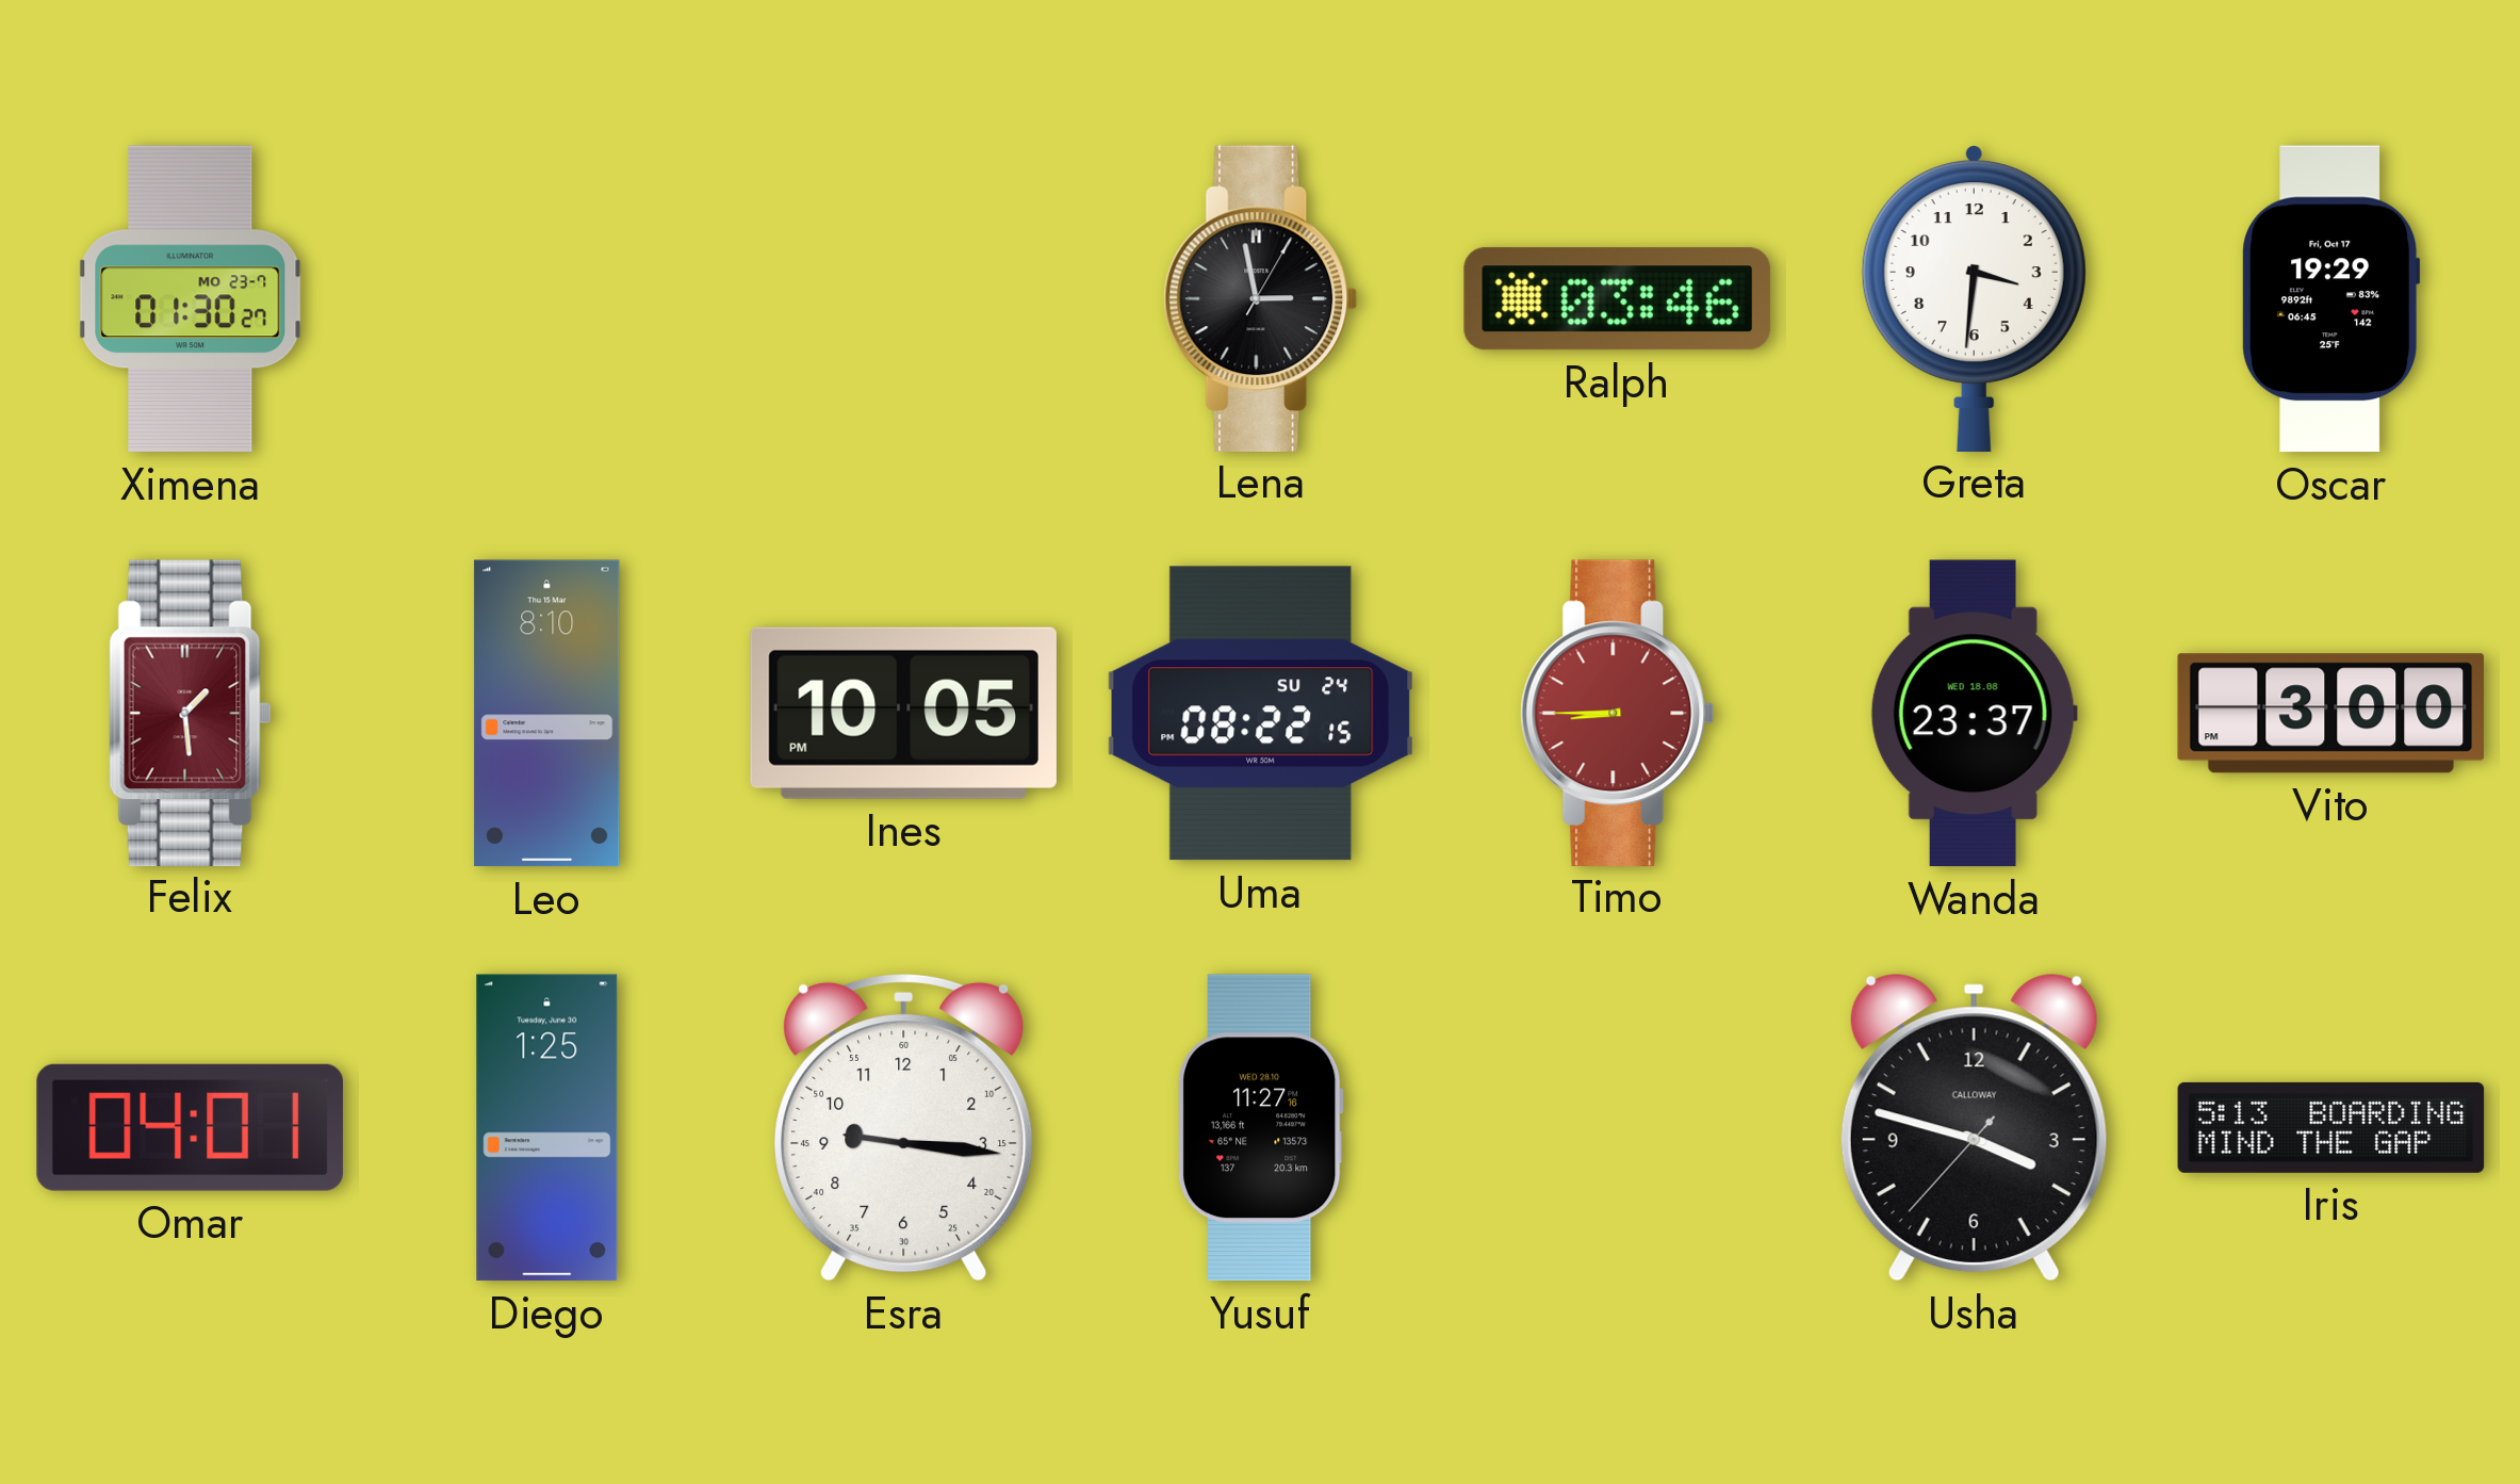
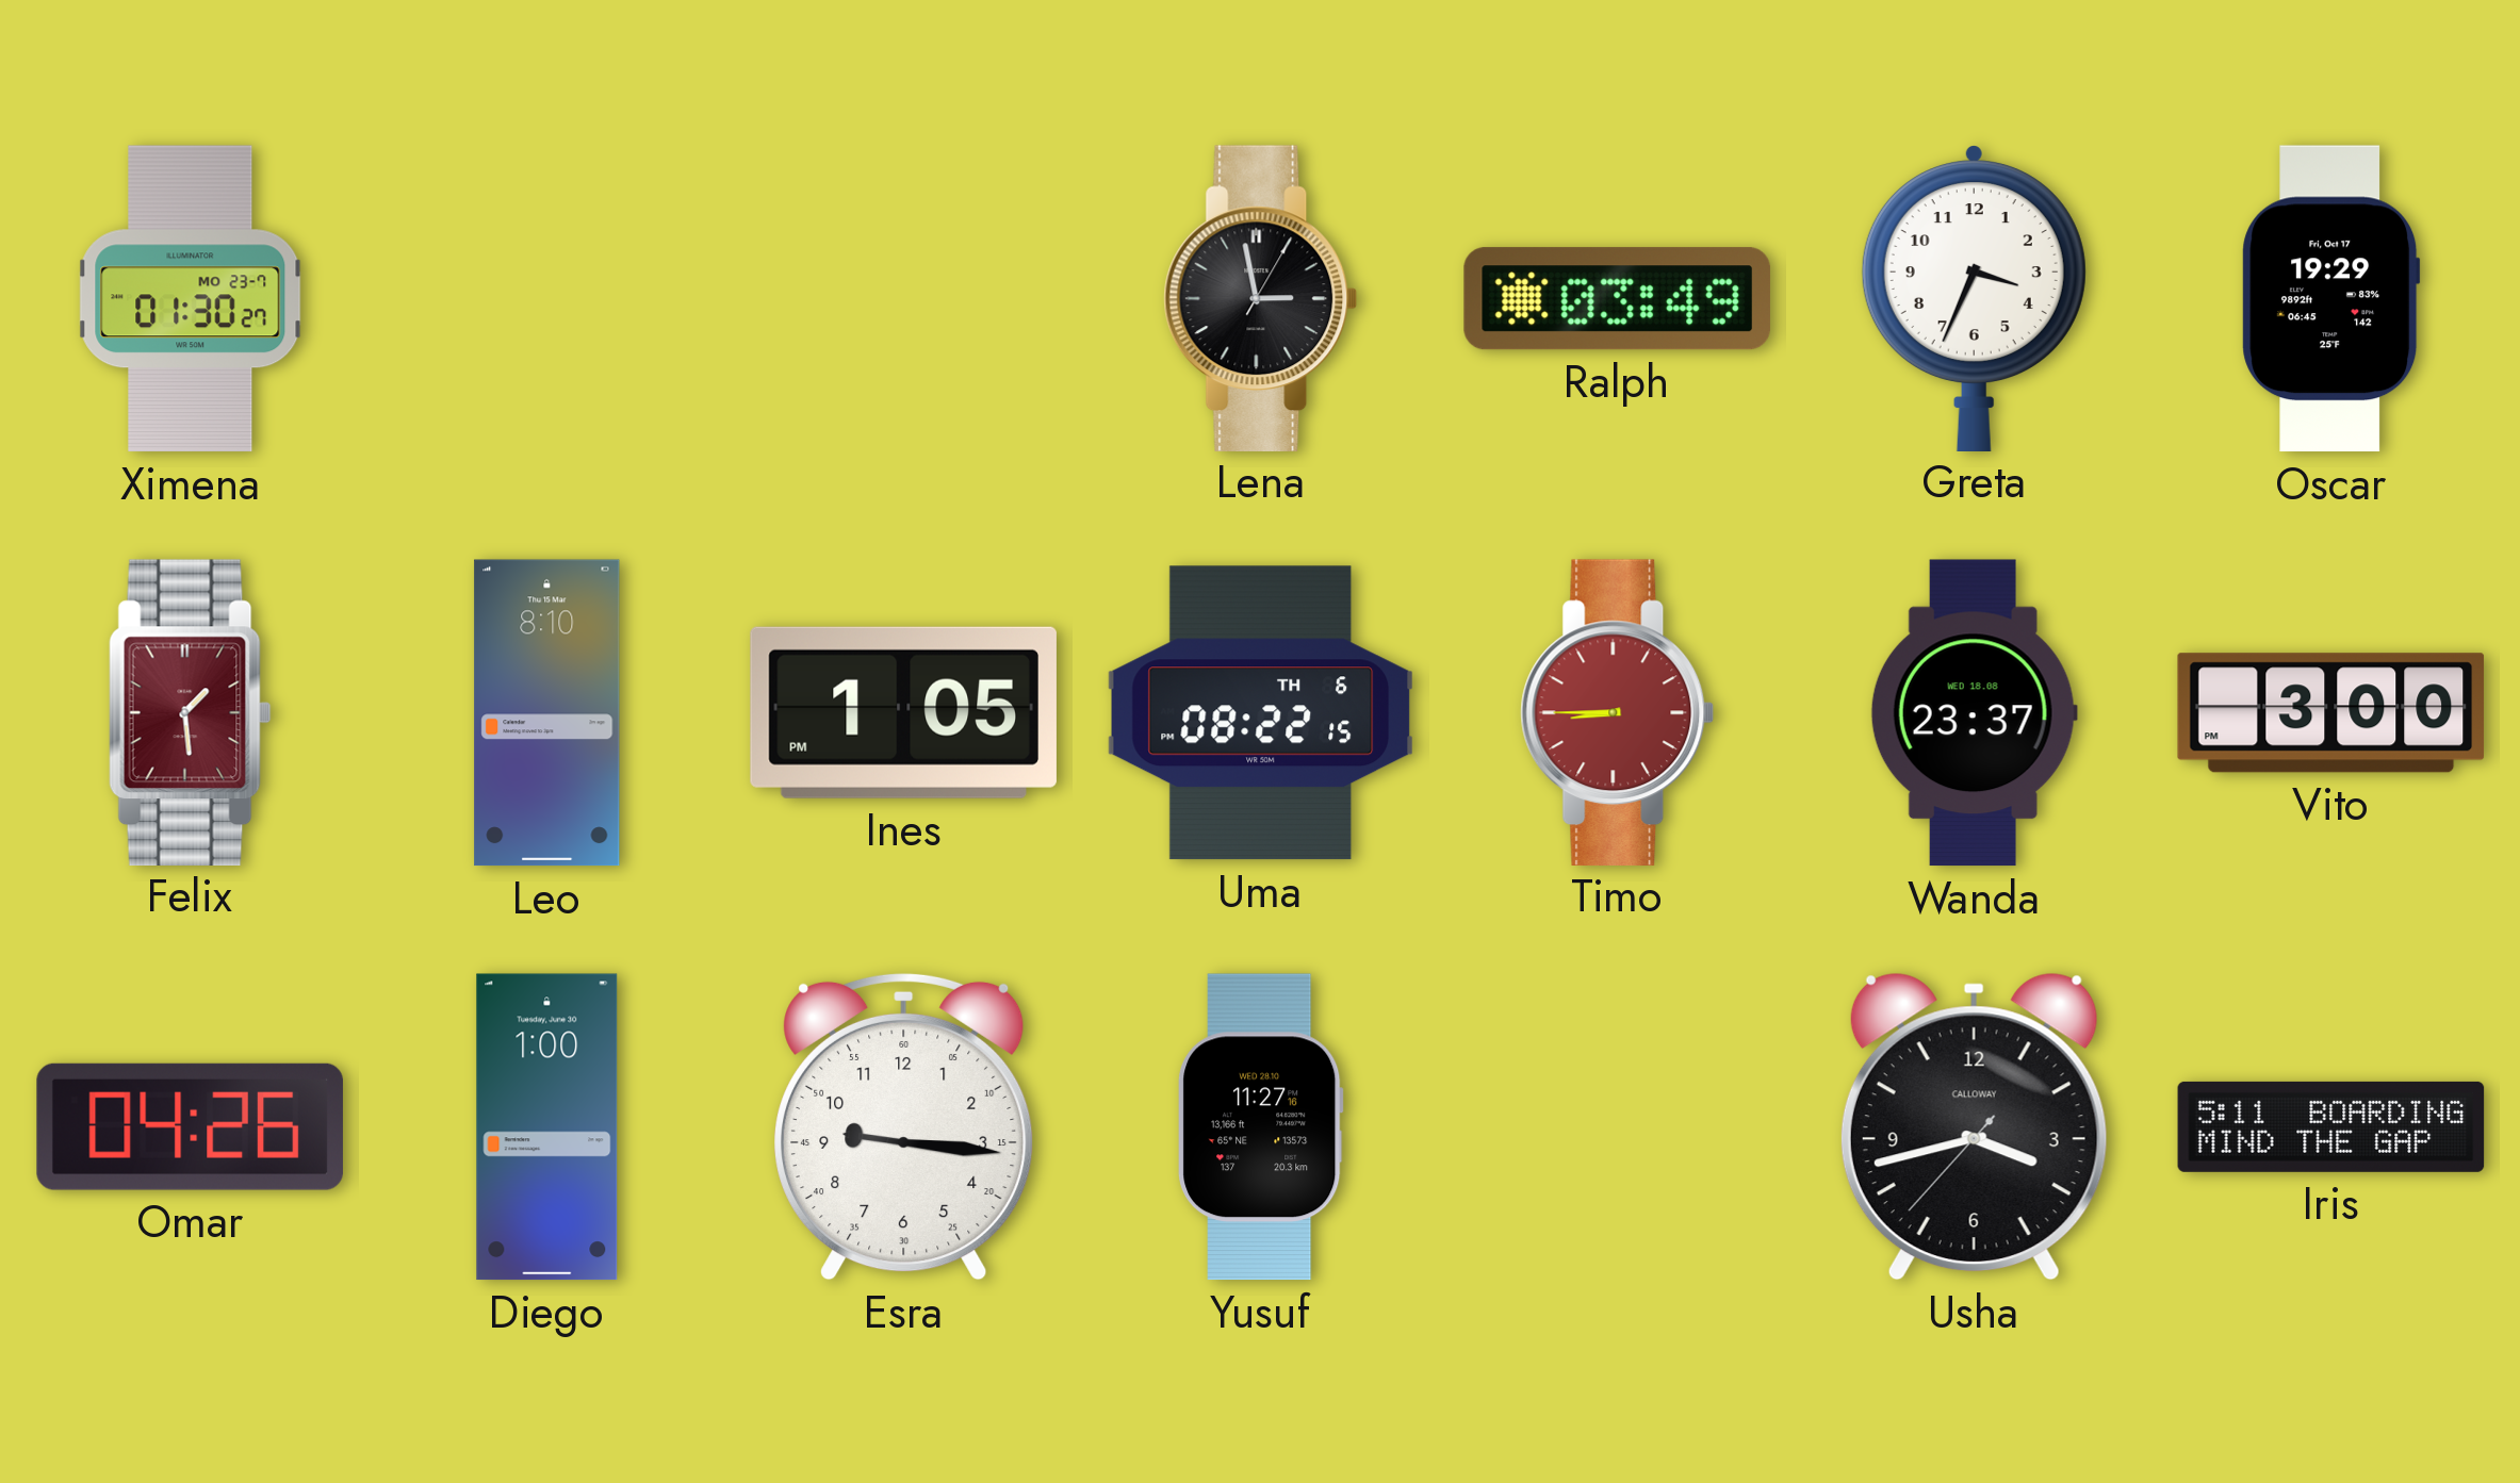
Ralph: 03:46 -> 03:49 (1617, 299)
Greta: 3:31 -> 3:34 (1974, 298)
Ines: 10:05 -> 1:05 (903, 712)
Uma date: SU 24 -> TH 6 (1261, 713)
Omar: 04:01 -> 04:26 (190, 1126)
Diego: 1:25 -> 1:00 (547, 1127)
Usha: 3:47 -> 3:42 (1974, 1126)
Iris: 5:13 -> 5:11 (2331, 1126)
